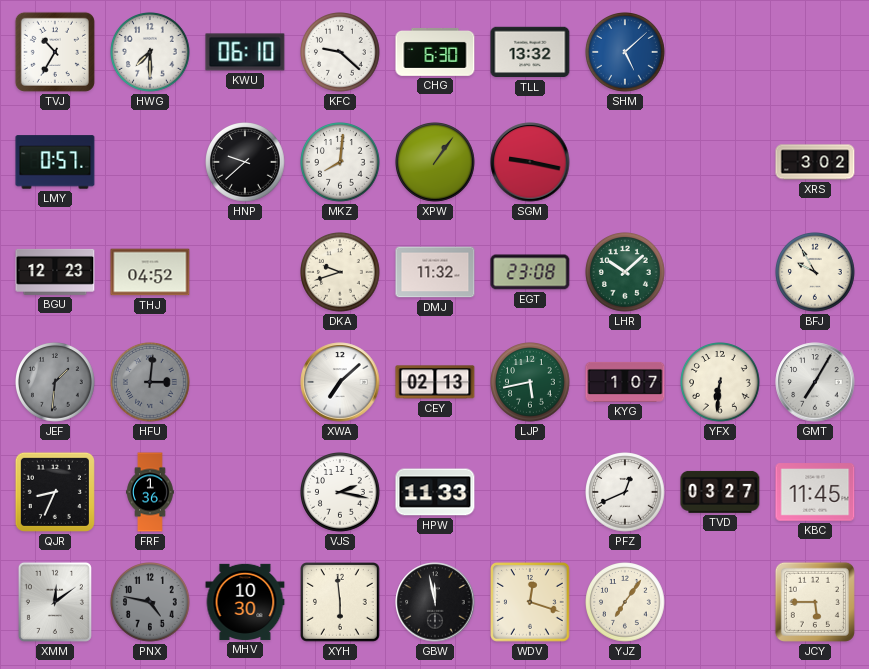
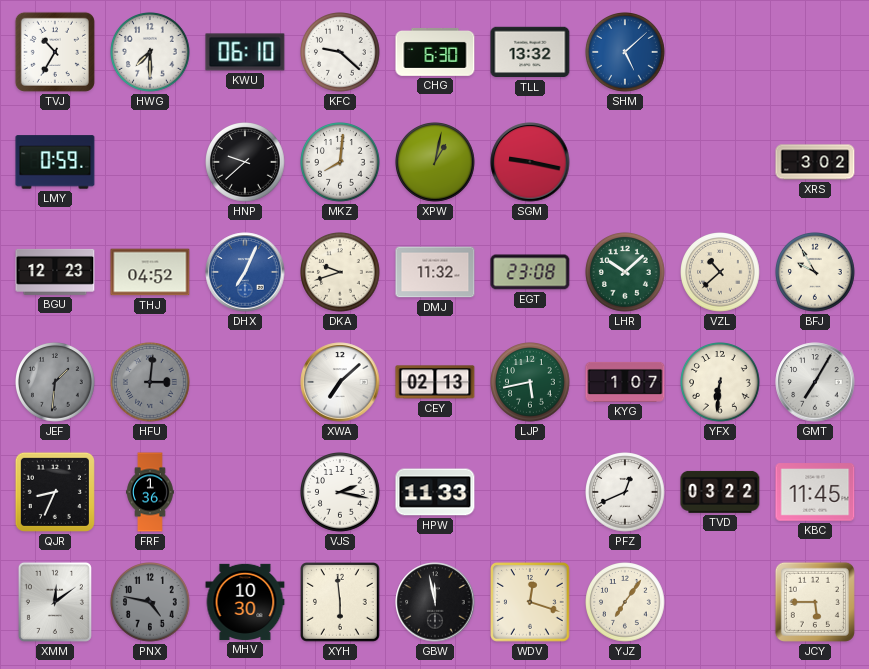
LMY: 0:57 -> 0:59 (55, 162)
XPW: 1:06 -> 1:02 (436, 163)
DHX: none -> 7:04 (245, 272)
VZL: none -> 10:38 (721, 273)
TVD: 03:27 -> 03:22 (720, 492)
